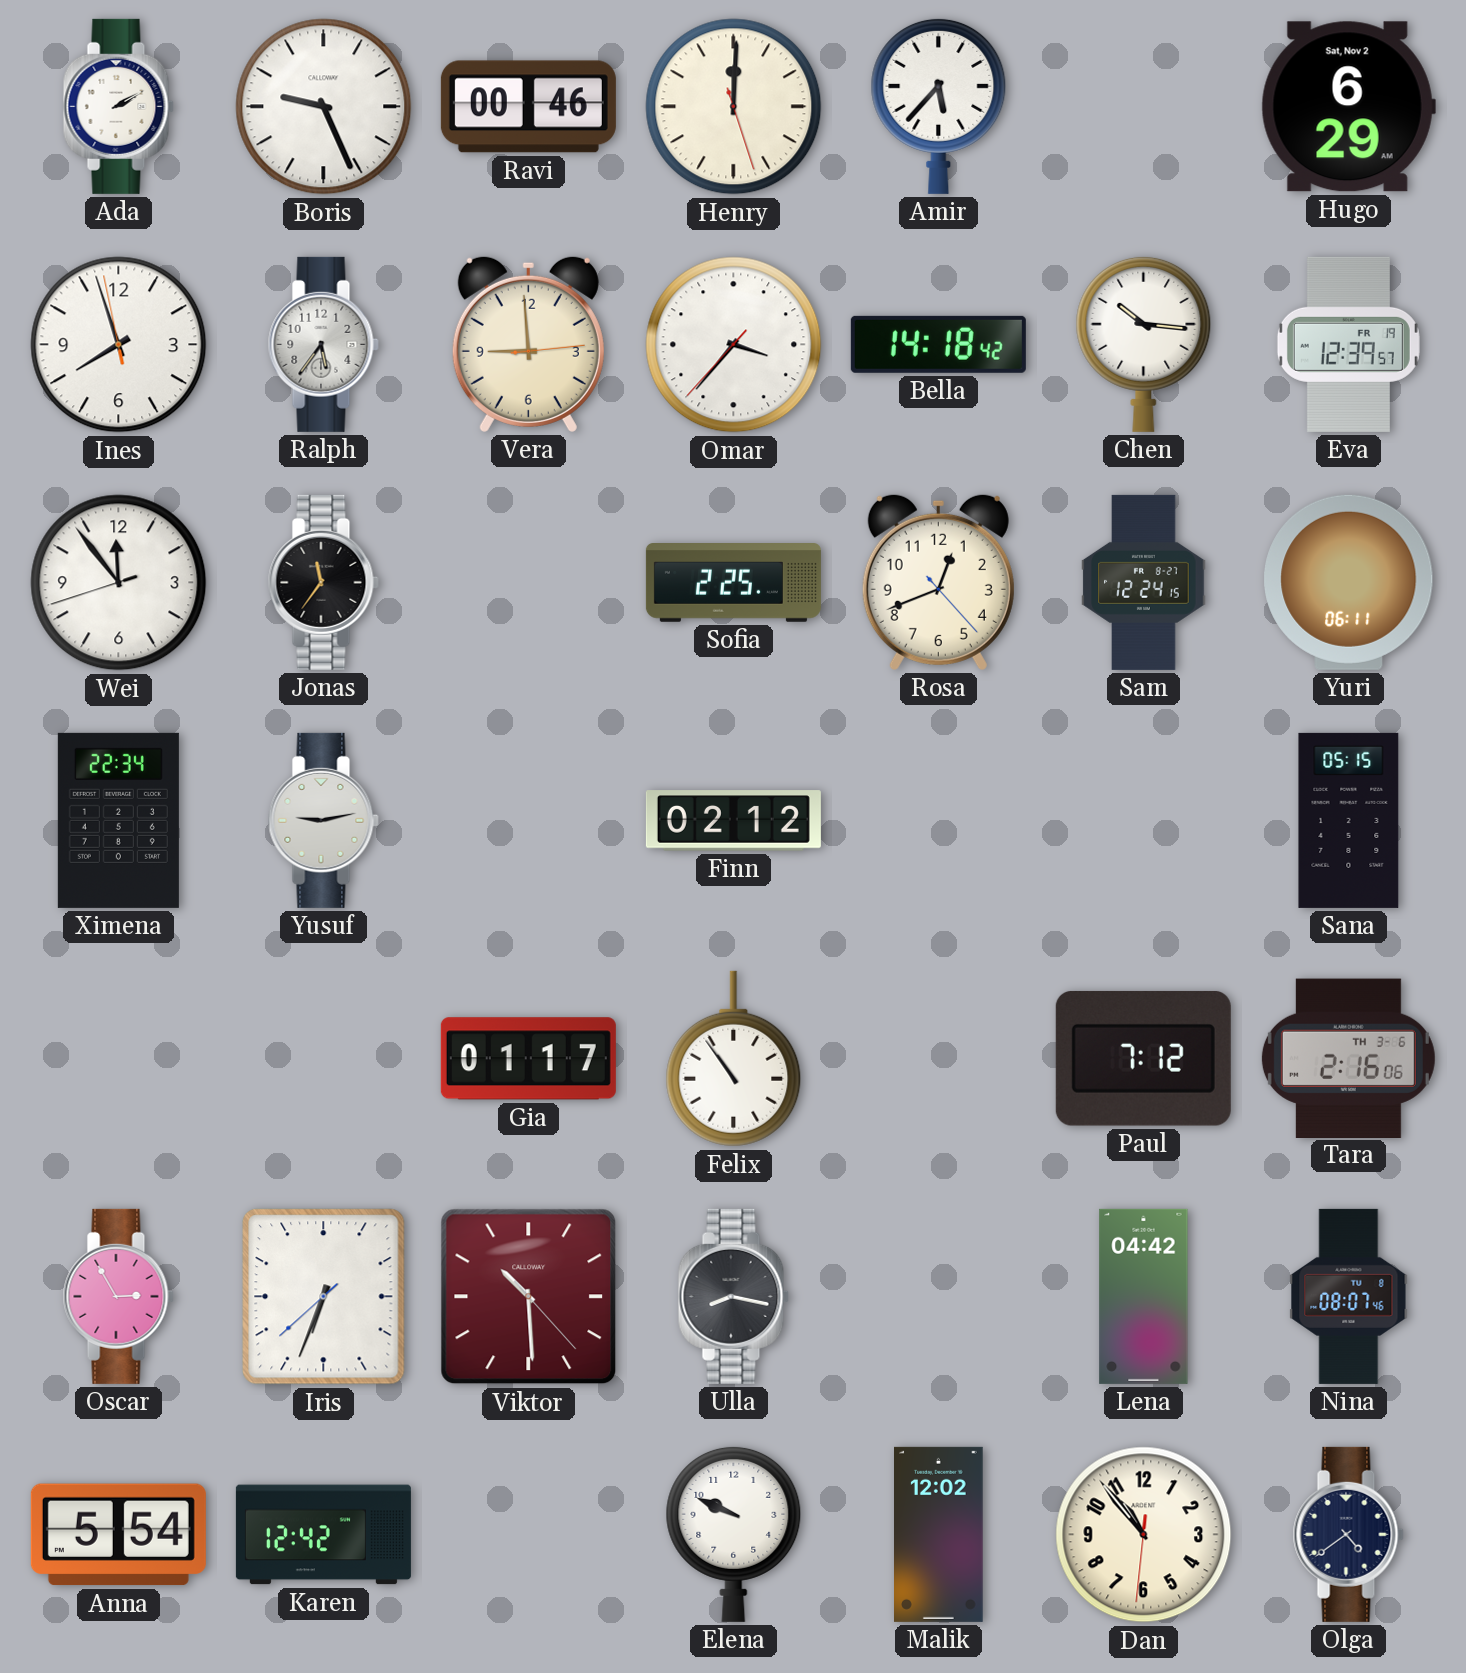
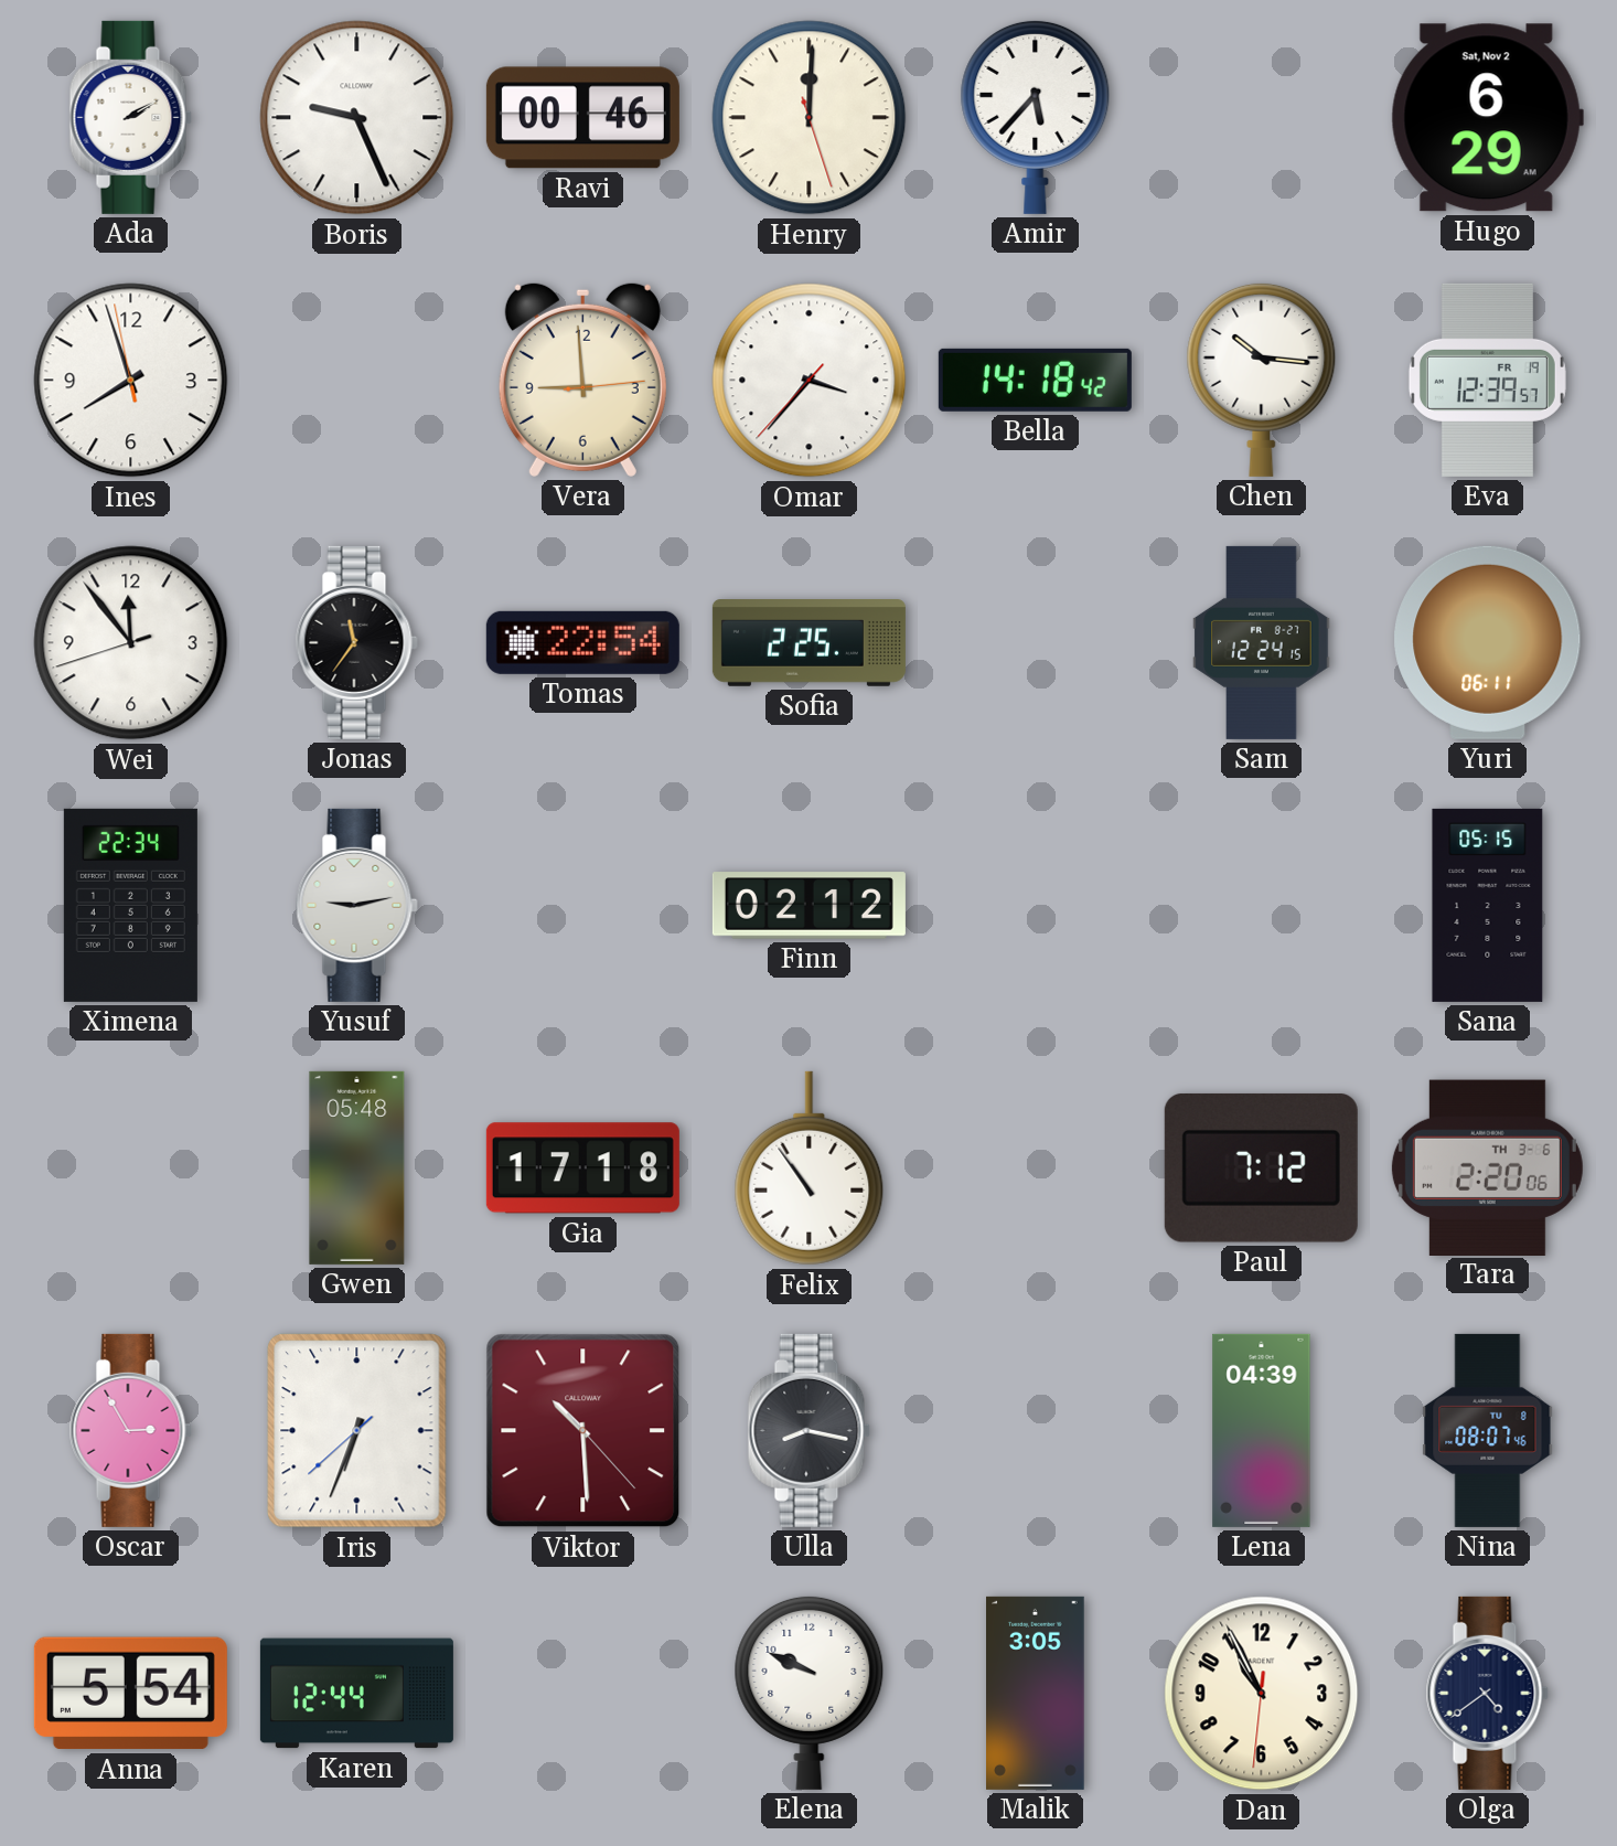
Ralph: 5:36 -> none (323, 344)
Tomas: none -> 22:54 (582, 642)
Rosa: 12:41 -> none (938, 582)
Gwen: none -> 05:48 (357, 1167)
Gia: 01:17 -> 17:18 (582, 1169)
Tara: 2:16 -> 2:20 (1487, 1167)
Lena: 04:42 -> 04:39 (1262, 1430)
Karen: 12:42 -> 12:44 (356, 1694)
Malik: 12:02 -> 3:05 (1036, 1693)
Dan: 10:53 -> 10:55 (1262, 1694)
